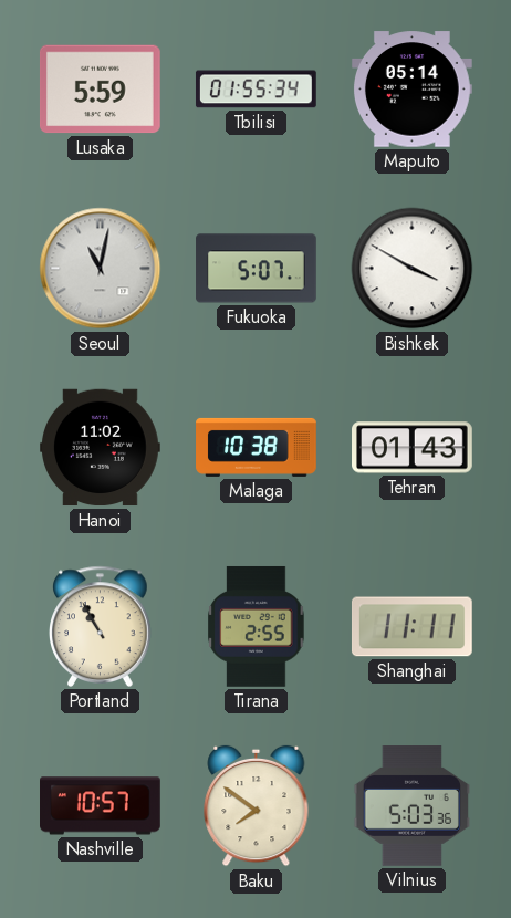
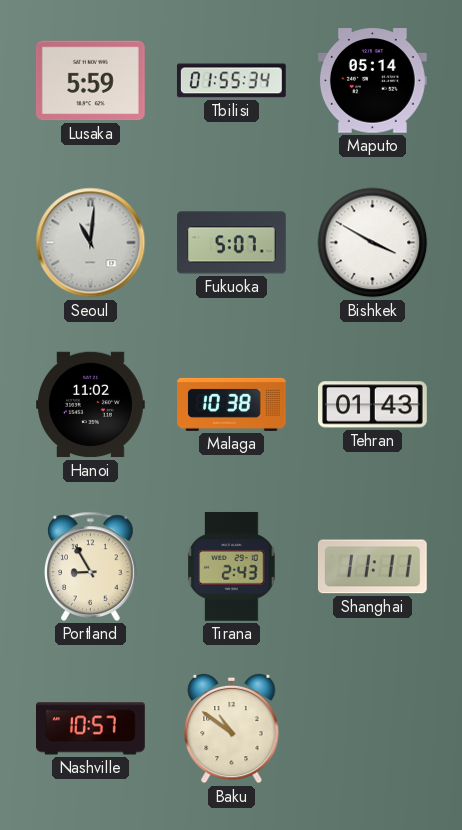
Seoul: 11:02 -> 11:01 (91, 243)
Portland: 10:55 -> 8:55 (91, 566)
Tirana: 2:55 -> 2:43 (232, 566)
Baku: 7:51 -> 10:51 (232, 729)
Vilnius: 5:03 -> none (411, 806)
